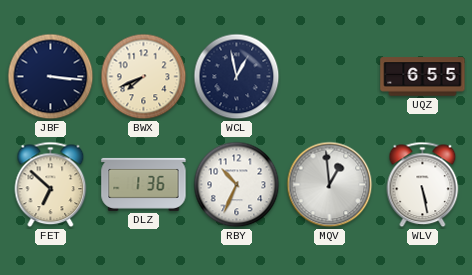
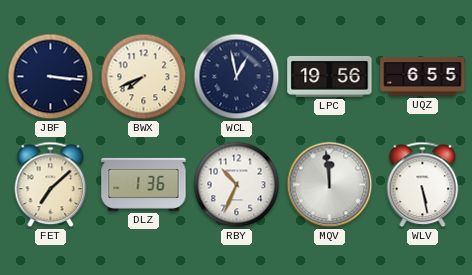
LPC: none -> 19:56 (330, 76)
FET: 6:52 -> 7:08 (51, 185)
MQV: 12:59 -> 11:59 (330, 185)
